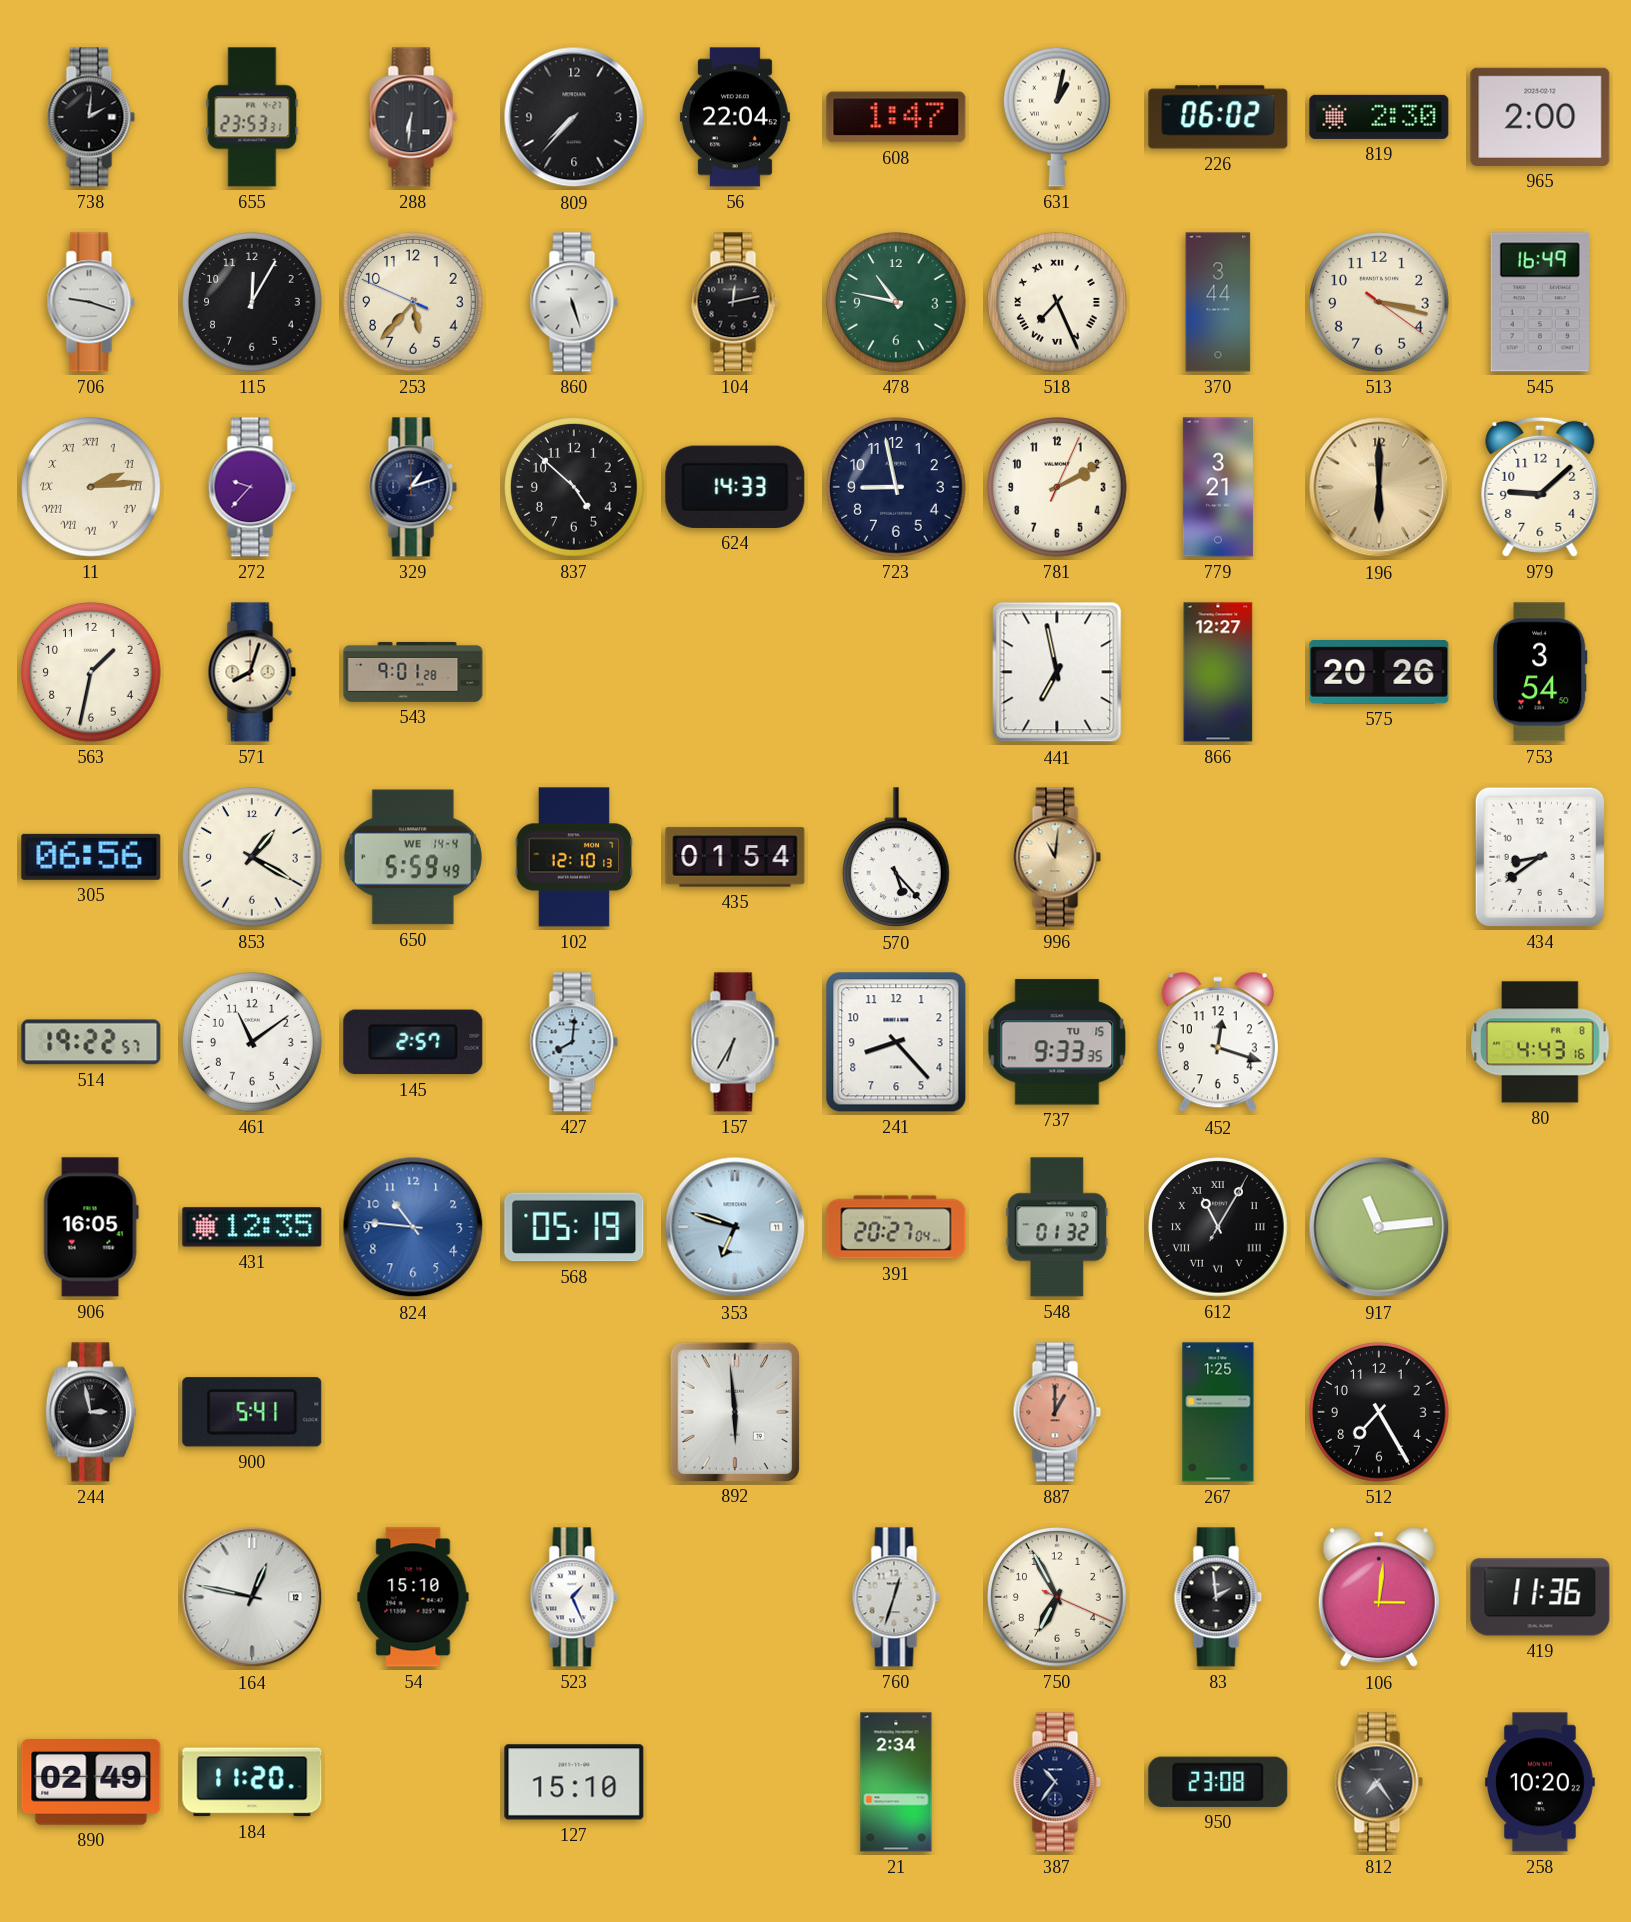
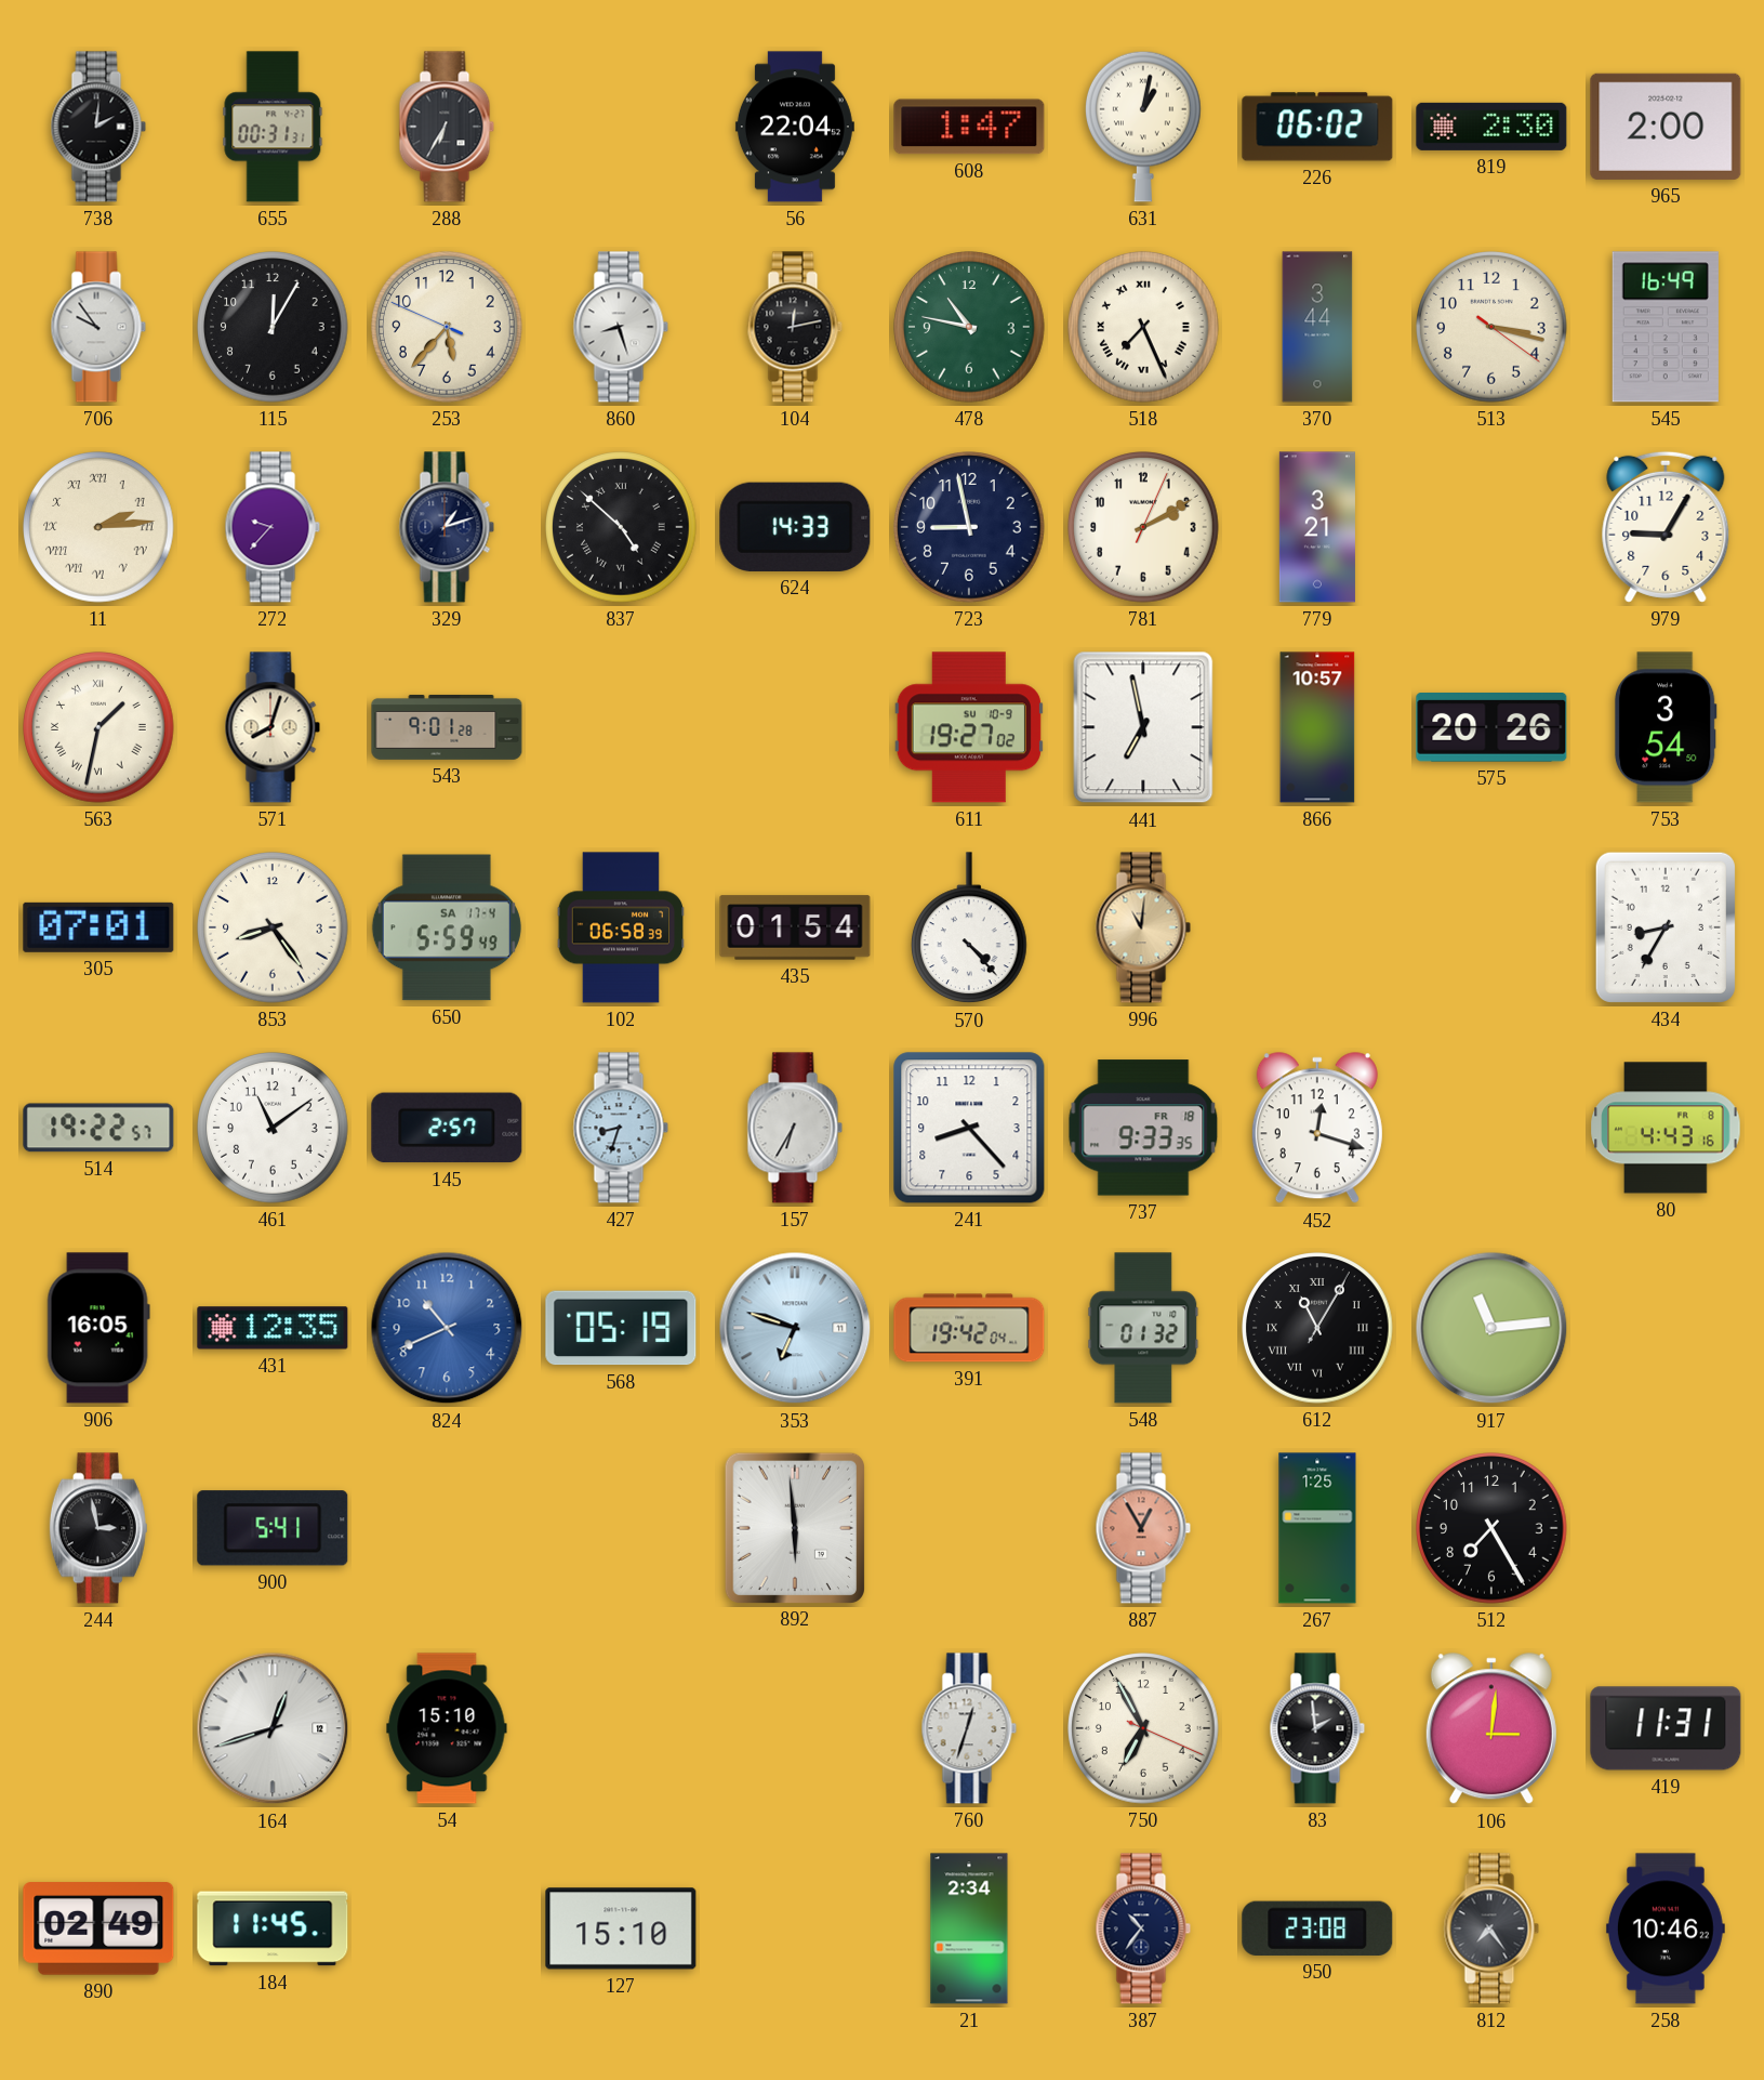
655: 23:53 -> 00:31 (273, 127)
288: 6:31 -> 6:35 (447, 127)
809: 7:37 -> none (574, 117)
706: 9:18 -> 9:54 (98, 327)
860: 5:27 -> 8:27 (621, 327)
837 numerals: Arabic -> Roman (621, 527)
196: 6:00 -> none (1379, 487)
979: 9:08 -> 9:05 (1666, 527)
563 numerals: Arabic -> Roman (98, 727)
611: none -> 19:27 (969, 727)
866: 12:27 -> 10:57 (1317, 727)
305: 06:56 -> 07:01 (98, 927)
853: 1:20 -> 8:24 (273, 927)
650 date: WE 14-4 -> SA 17-4 (447, 927)
102: 12:10 -> 06:58 (621, 927)
570: 5:23 -> 4:23 (969, 929)
434: 8:39 -> 8:35 (1666, 927)
427: 8:01 -> 8:33 (621, 1128)
737 date: TU 15 -> FR 18 (1143, 1128)
824: 10:46 -> 10:41 (447, 1328)
391: 20:27 -> 19:42 (969, 1328)
887: 1:00 -> 12:55 (1143, 1528)
164: 12:47 -> 12:42 (273, 1728)
523: 1:26 -> none (574, 1597)
419: 11:36 -> 11:31 (1666, 1728)
184: 11:20 -> 11:45 (273, 1928)
258: 10:20 -> 10:46 (1666, 1928)
